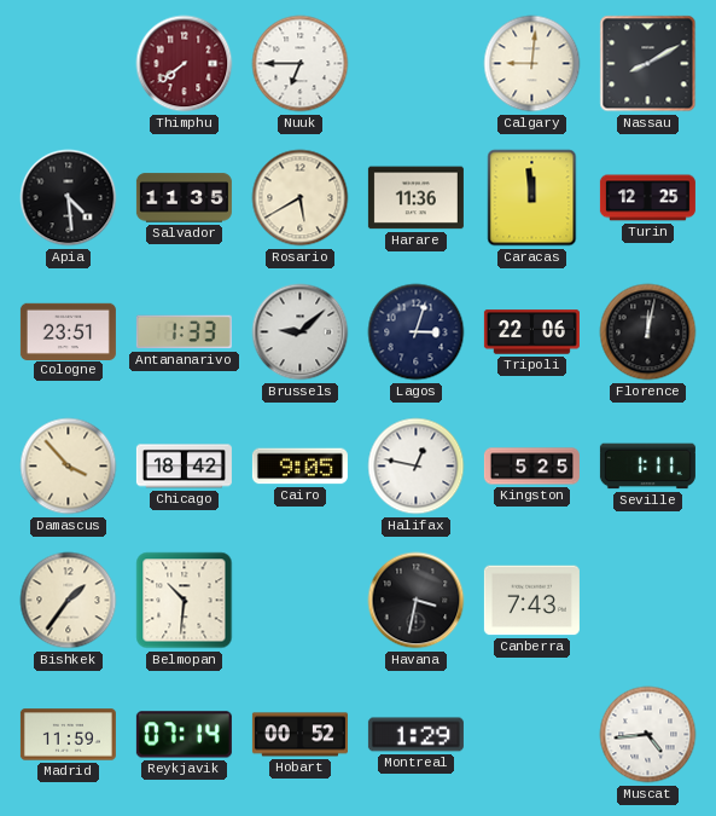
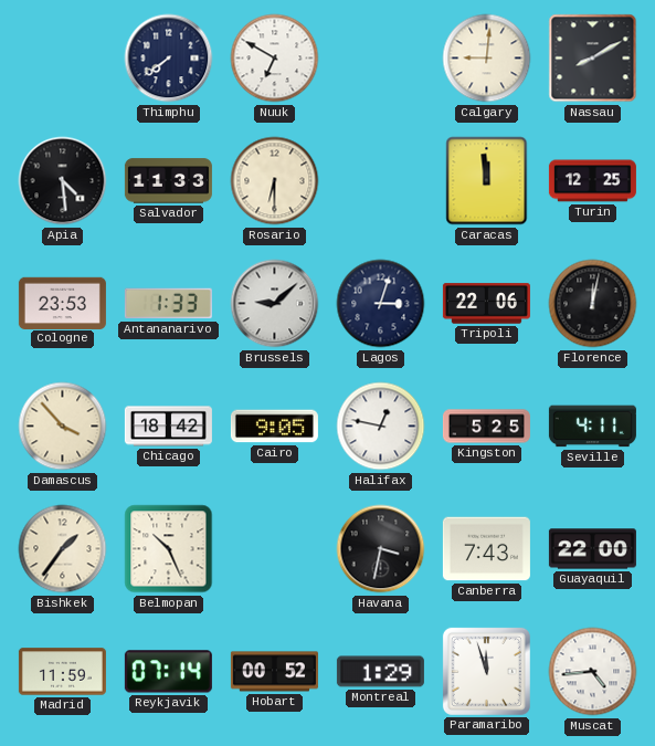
Thimphu dial: burgundy -> navy (169, 59)
Nuuk: 6:45 -> 6:50 (275, 59)
Salvador: 11:35 -> 11:33 (168, 181)
Rosario: 5:40 -> 6:30 (275, 181)
Harare: 11:36 -> none (415, 198)
Cologne: 23:51 -> 23:53 (62, 303)
Seville: 1:11 -> 4:11 (592, 427)
Belmopan: 10:31 -> 10:26 (169, 549)
Guayaquil: none -> 22:00 (592, 549)
Paramaribo: none -> 11:57 (486, 671)
